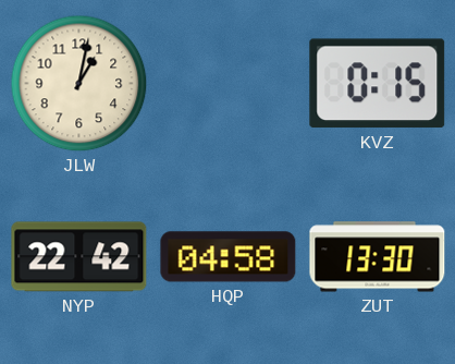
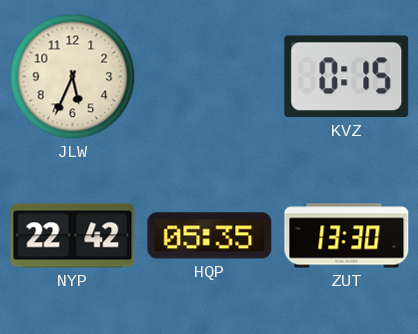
JLW: 1:02 -> 5:34 (73, 77)
HQP: 04:58 -> 05:35 (210, 236)
